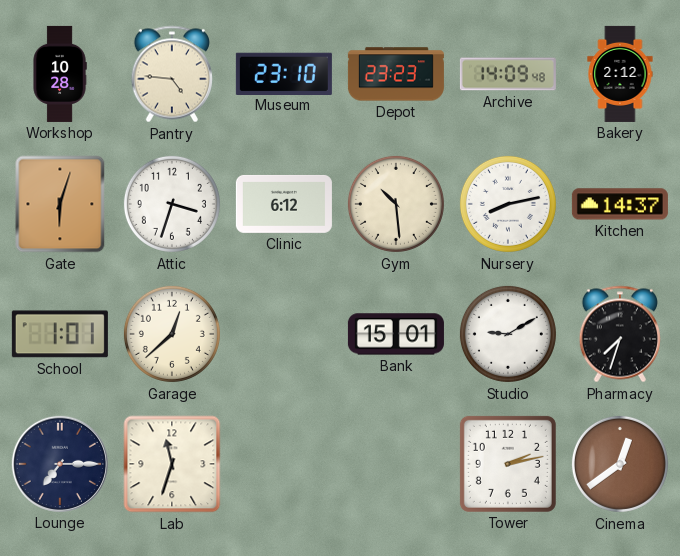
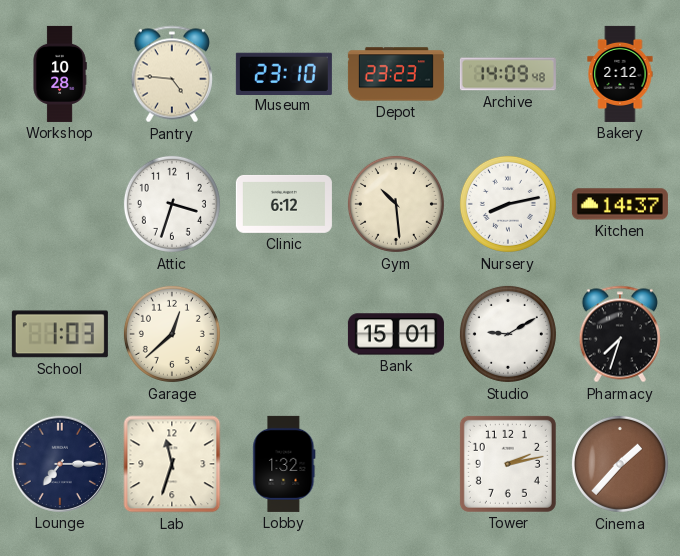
Gate: 6:03 -> none (60, 204)
School: 1:01 -> 1:03 (60, 334)
Lobby: none -> 1:32 (284, 464)
Cinema: 12:39 -> 1:37 (620, 464)
